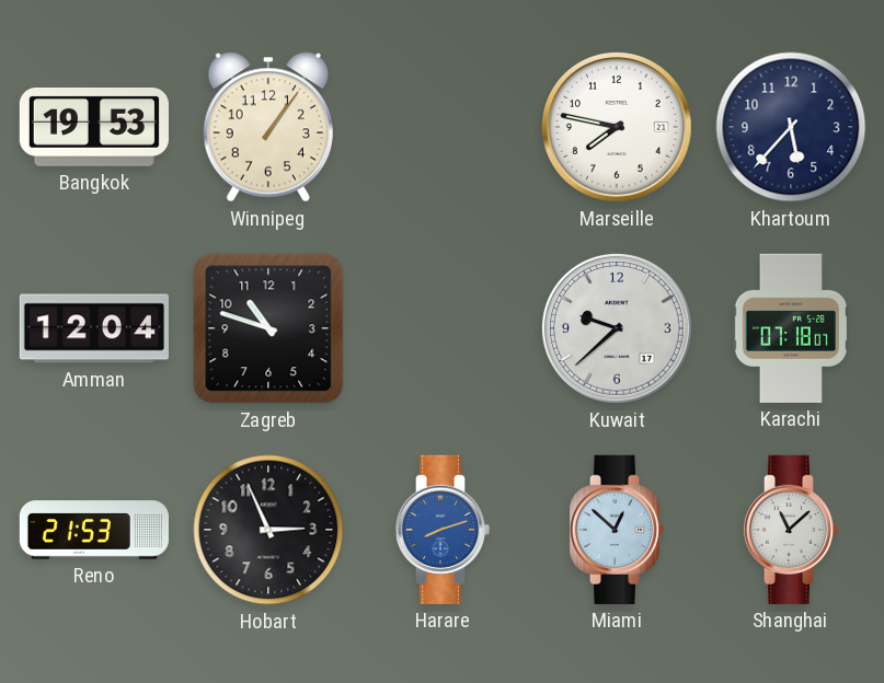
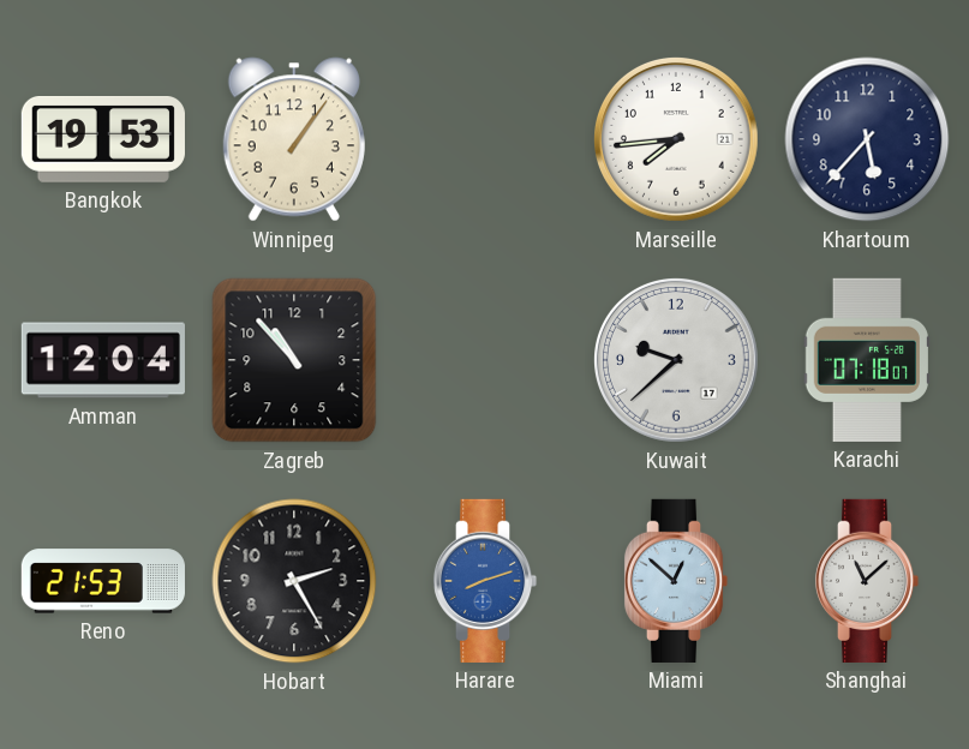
Marseille: 7:47 -> 7:44 (676, 139)
Zagreb: 10:48 -> 10:53 (294, 360)
Hobart: 2:56 -> 2:25 (294, 581)
